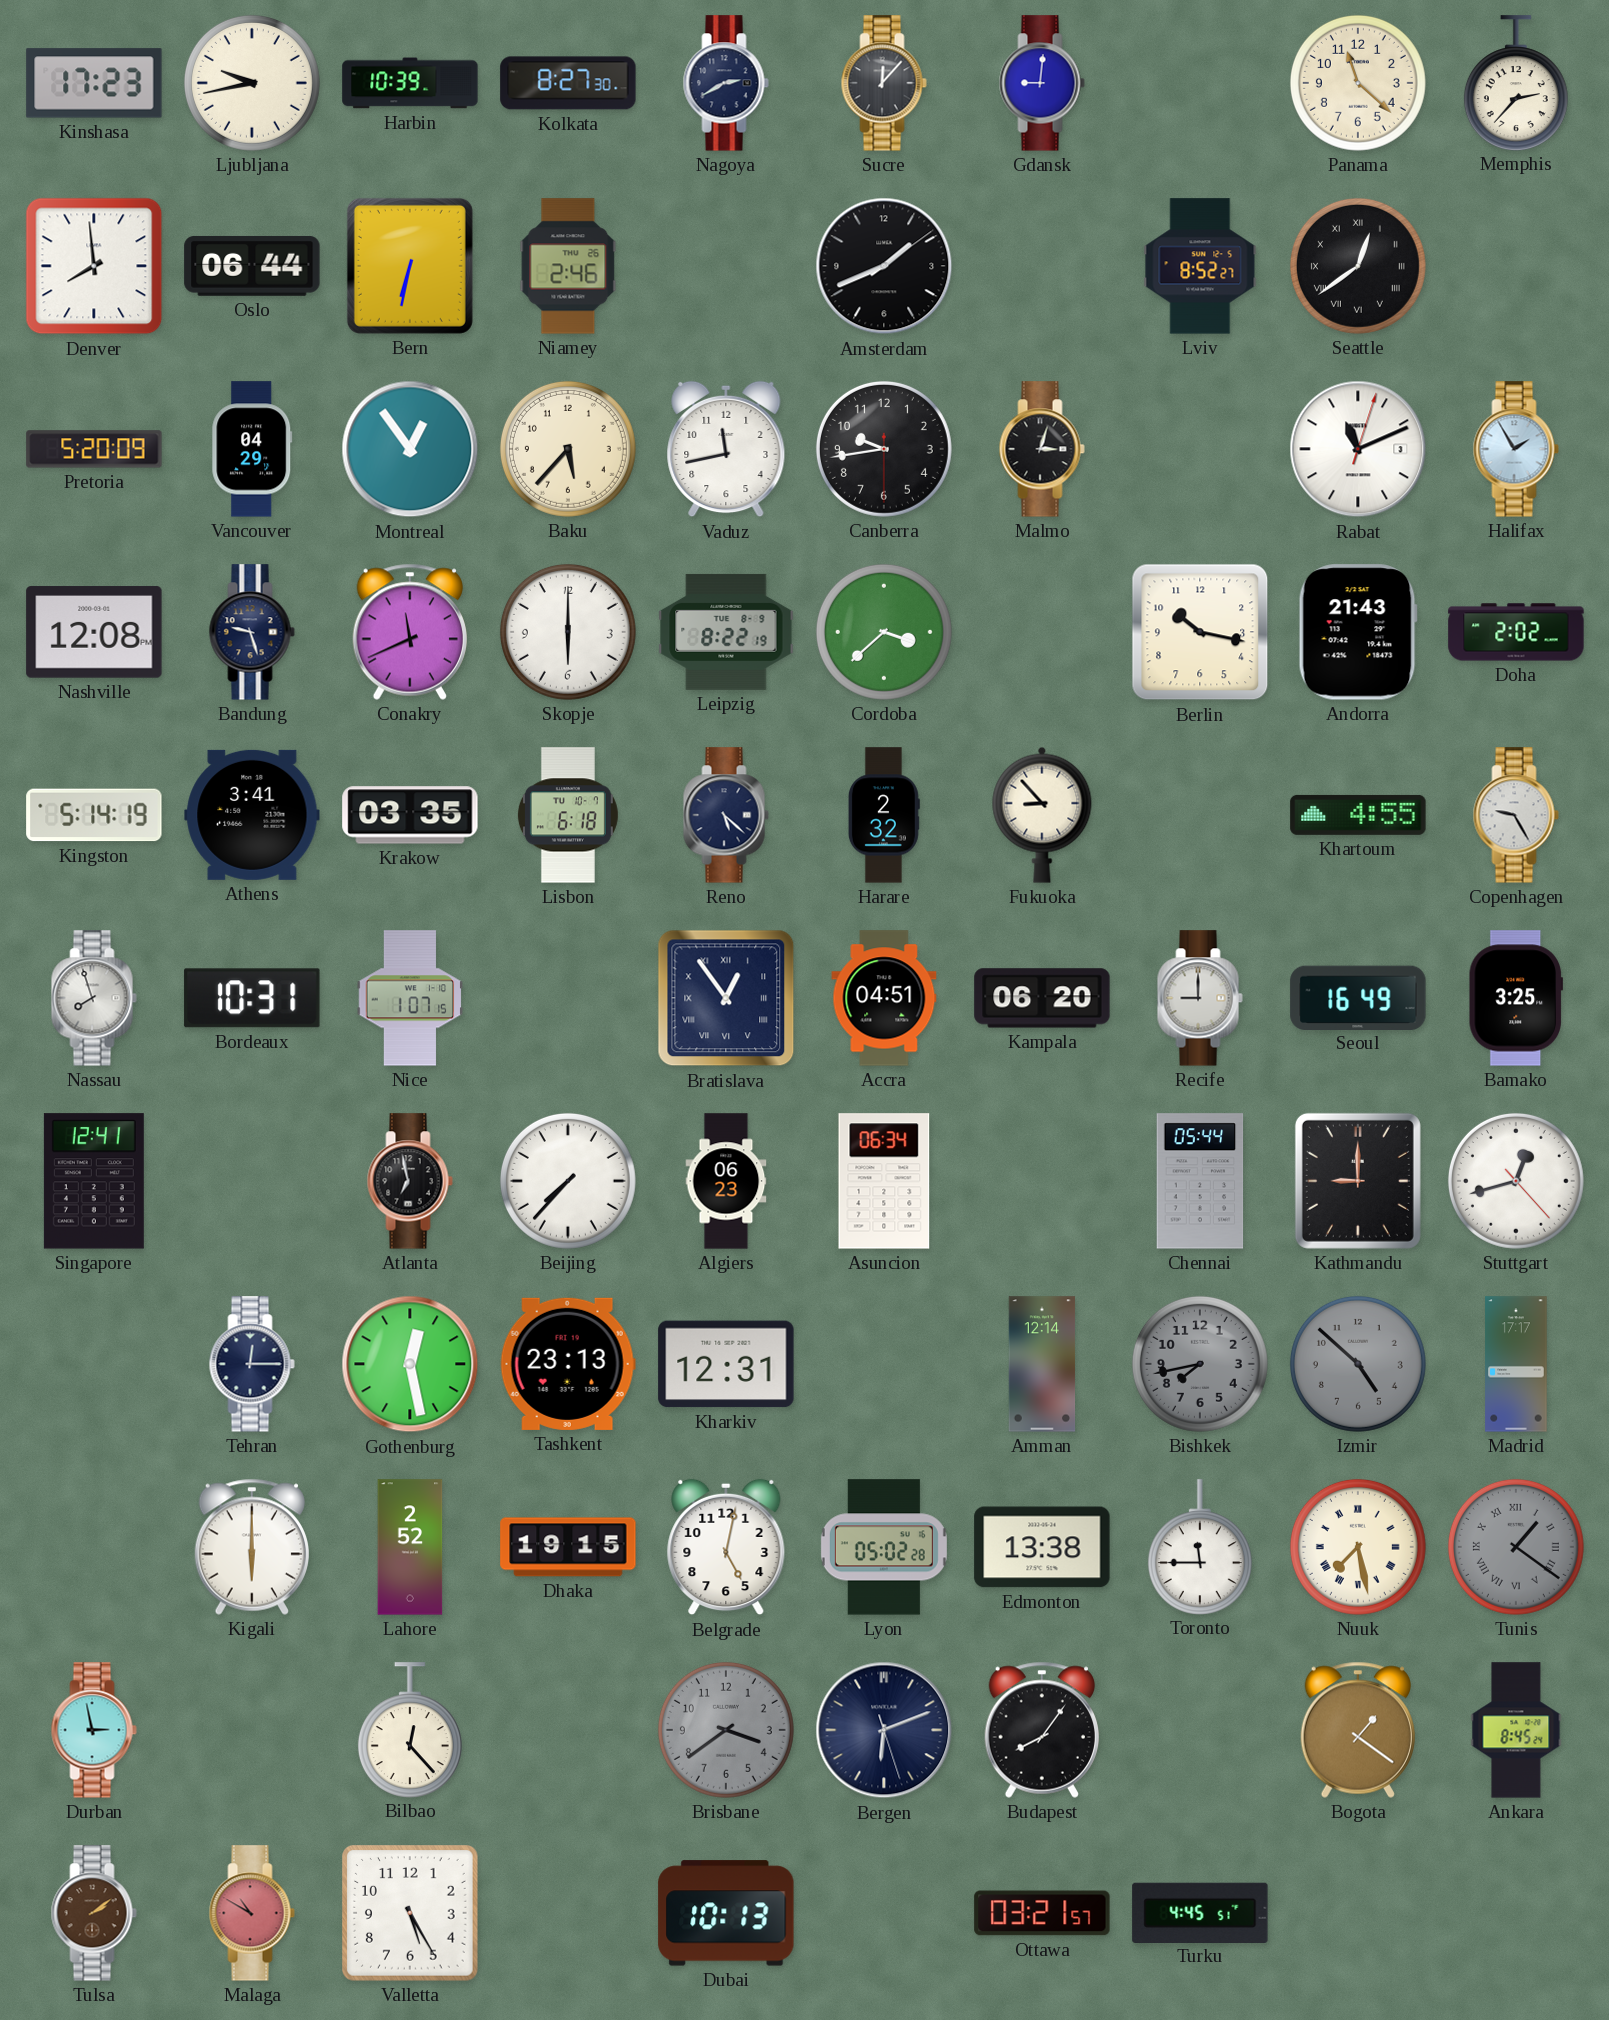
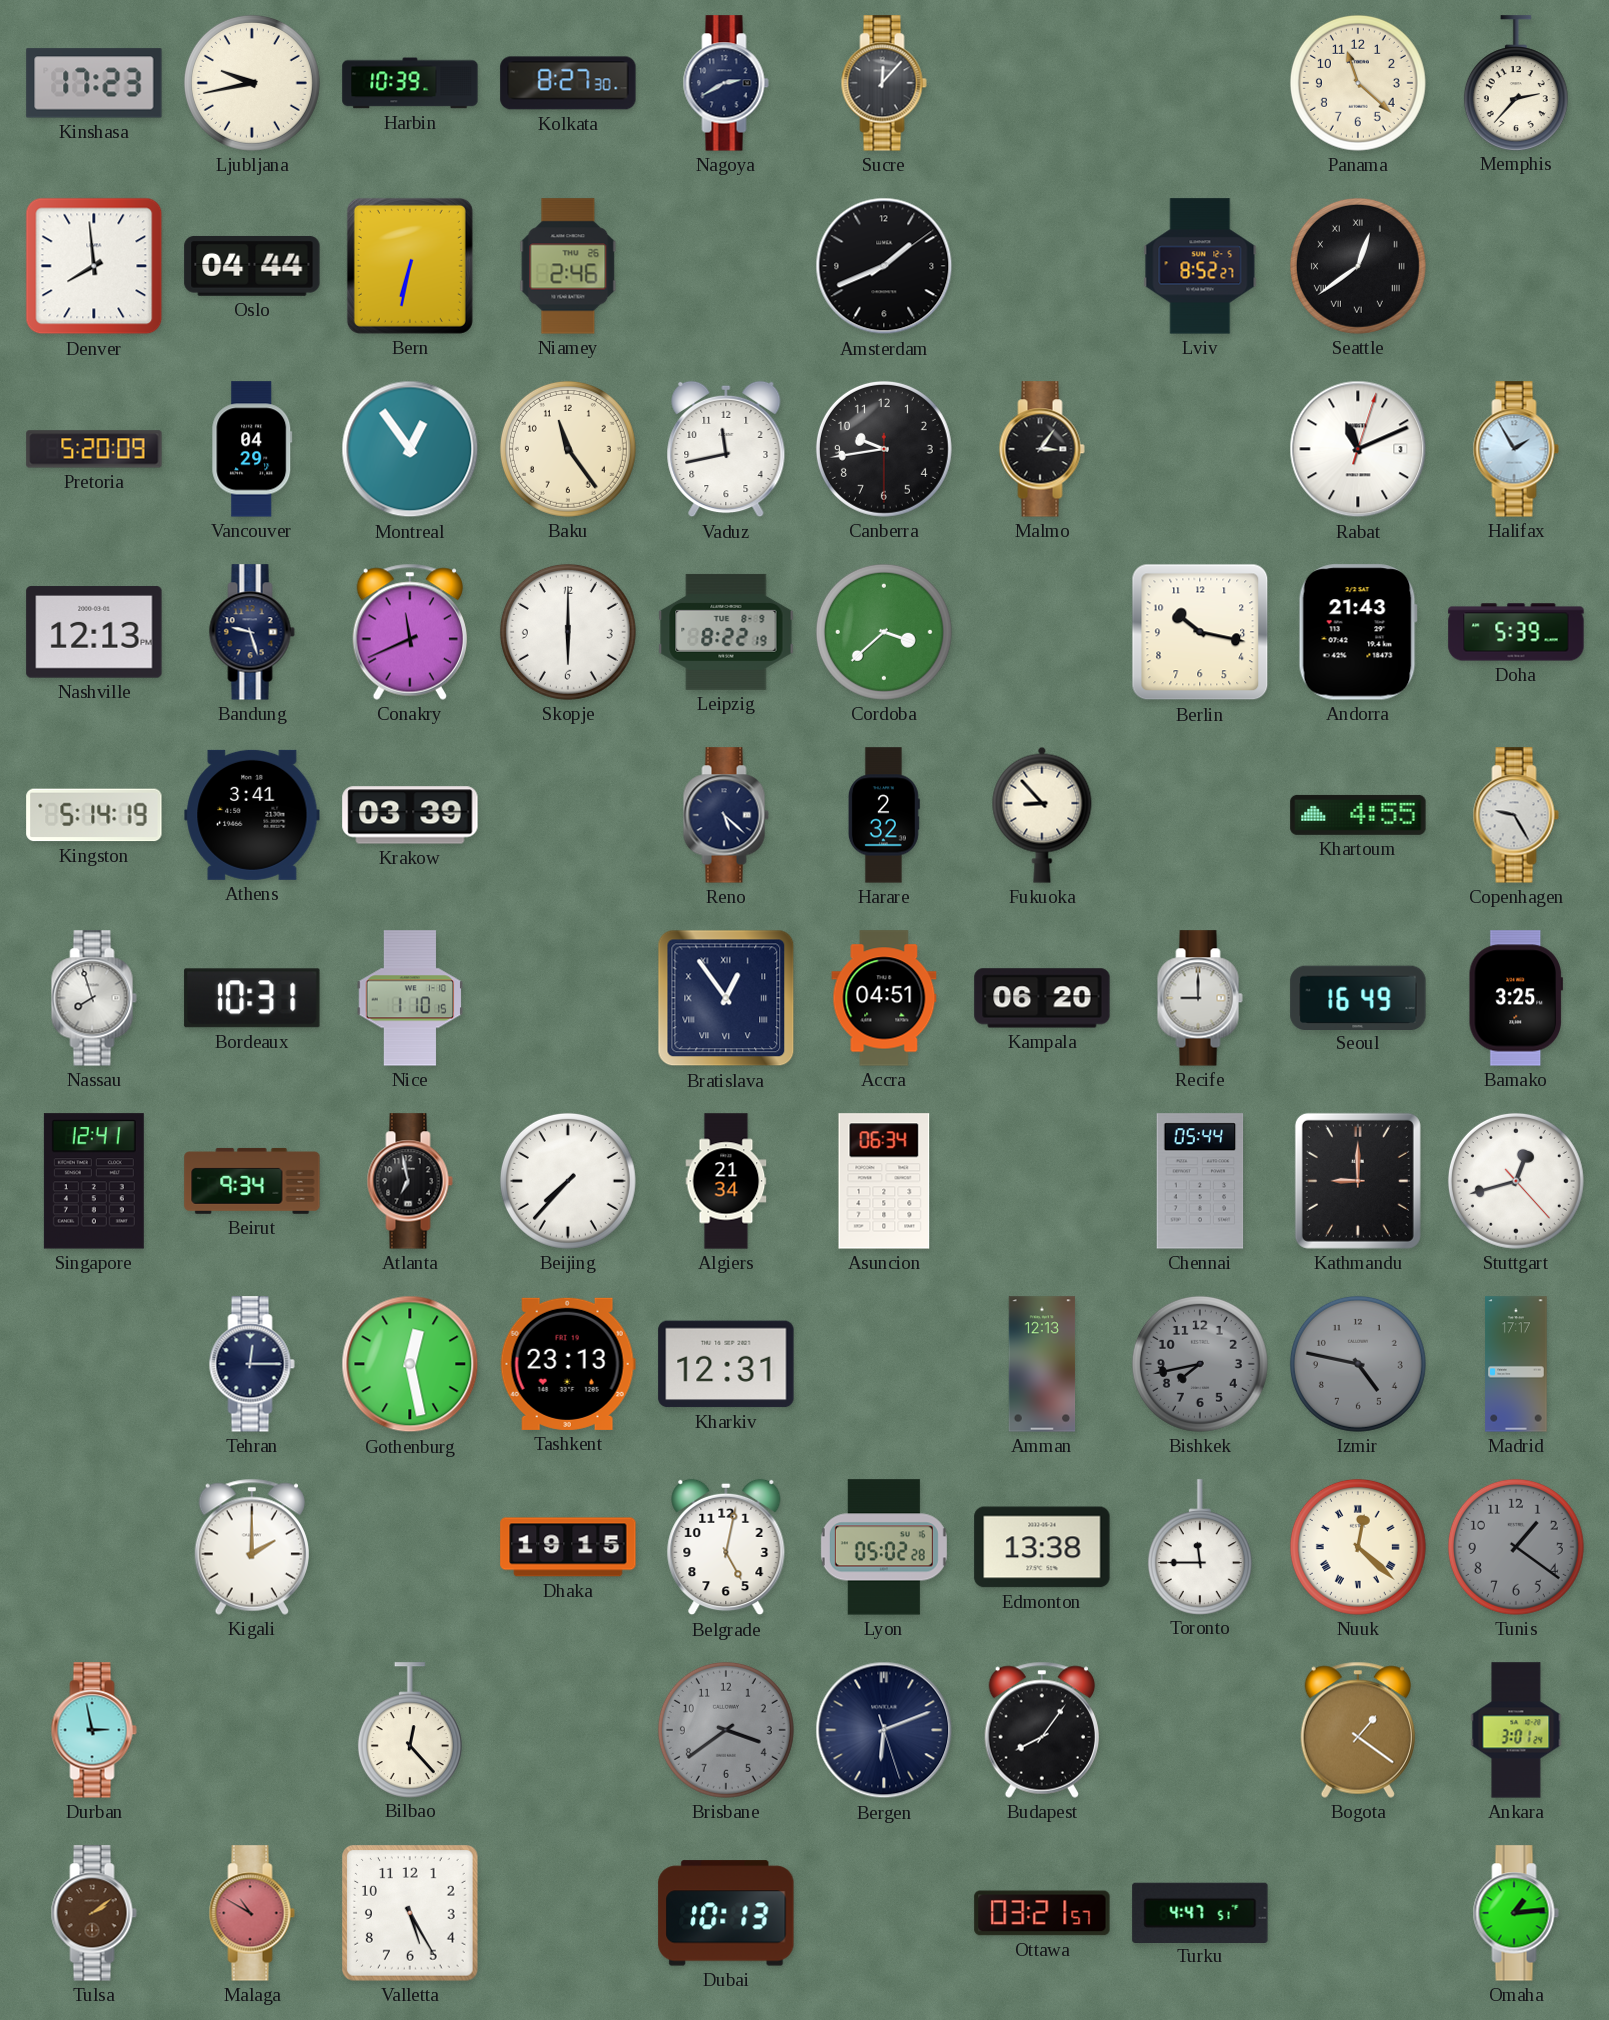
Gdansk: 9:01 -> none (1042, 83)
Oslo: 06:44 -> 04:44 (252, 266)
Baku: 5:37 -> 11:24 (568, 449)
Malmo: 3:03 -> 3:06 (1042, 449)
Nashville: 12:08 -> 12:13 (94, 632)
Doha: 2:02 -> 5:39 (1516, 632)
Krakow: 03:35 -> 03:39 (410, 815)
Lisbon: 6:18 -> none (568, 815)
Nice: 1:07 -> 1:10 (410, 998)
Beirut: none -> 9:34 (252, 1181)
Algiers: 06:23 -> 21:34 (726, 1181)
Amman: 12:14 -> 12:13 (1042, 1364)
Izmir: 4:52 -> 4:47 (1358, 1364)
Kigali: 6:00 -> 2:00 (251, 1547)
Lahore: 2:52 -> none (410, 1547)
Nuuk: 7:28 -> 12:22 (1358, 1547)
Tunis numerals: Roman -> Arabic (1516, 1547)
Ankara: 8:45 -> 3:01 (1516, 1730)
Turku: 4:45 -> 4:47 (1200, 1912)
Omaha: none -> 1:14 (1516, 1913)
